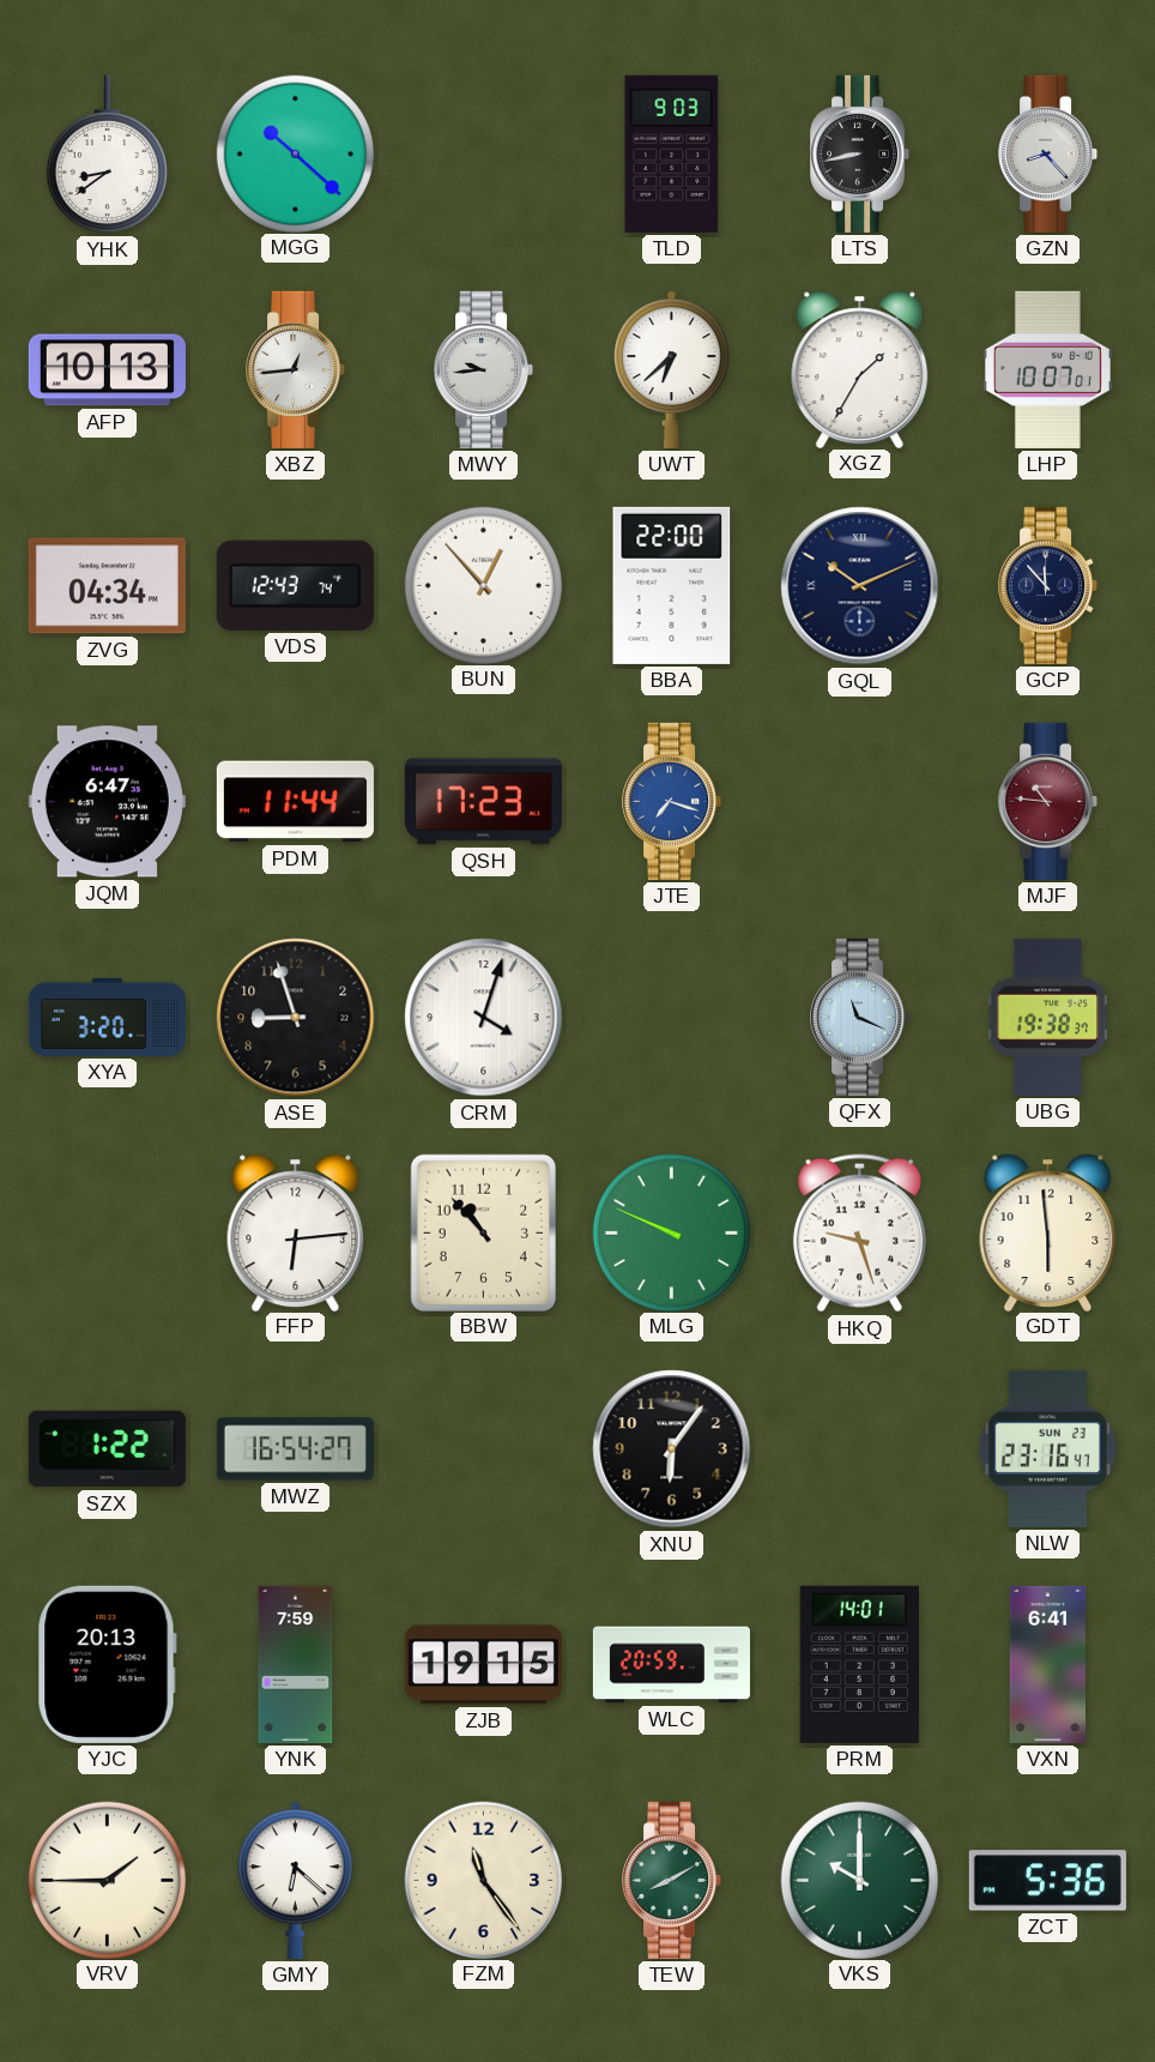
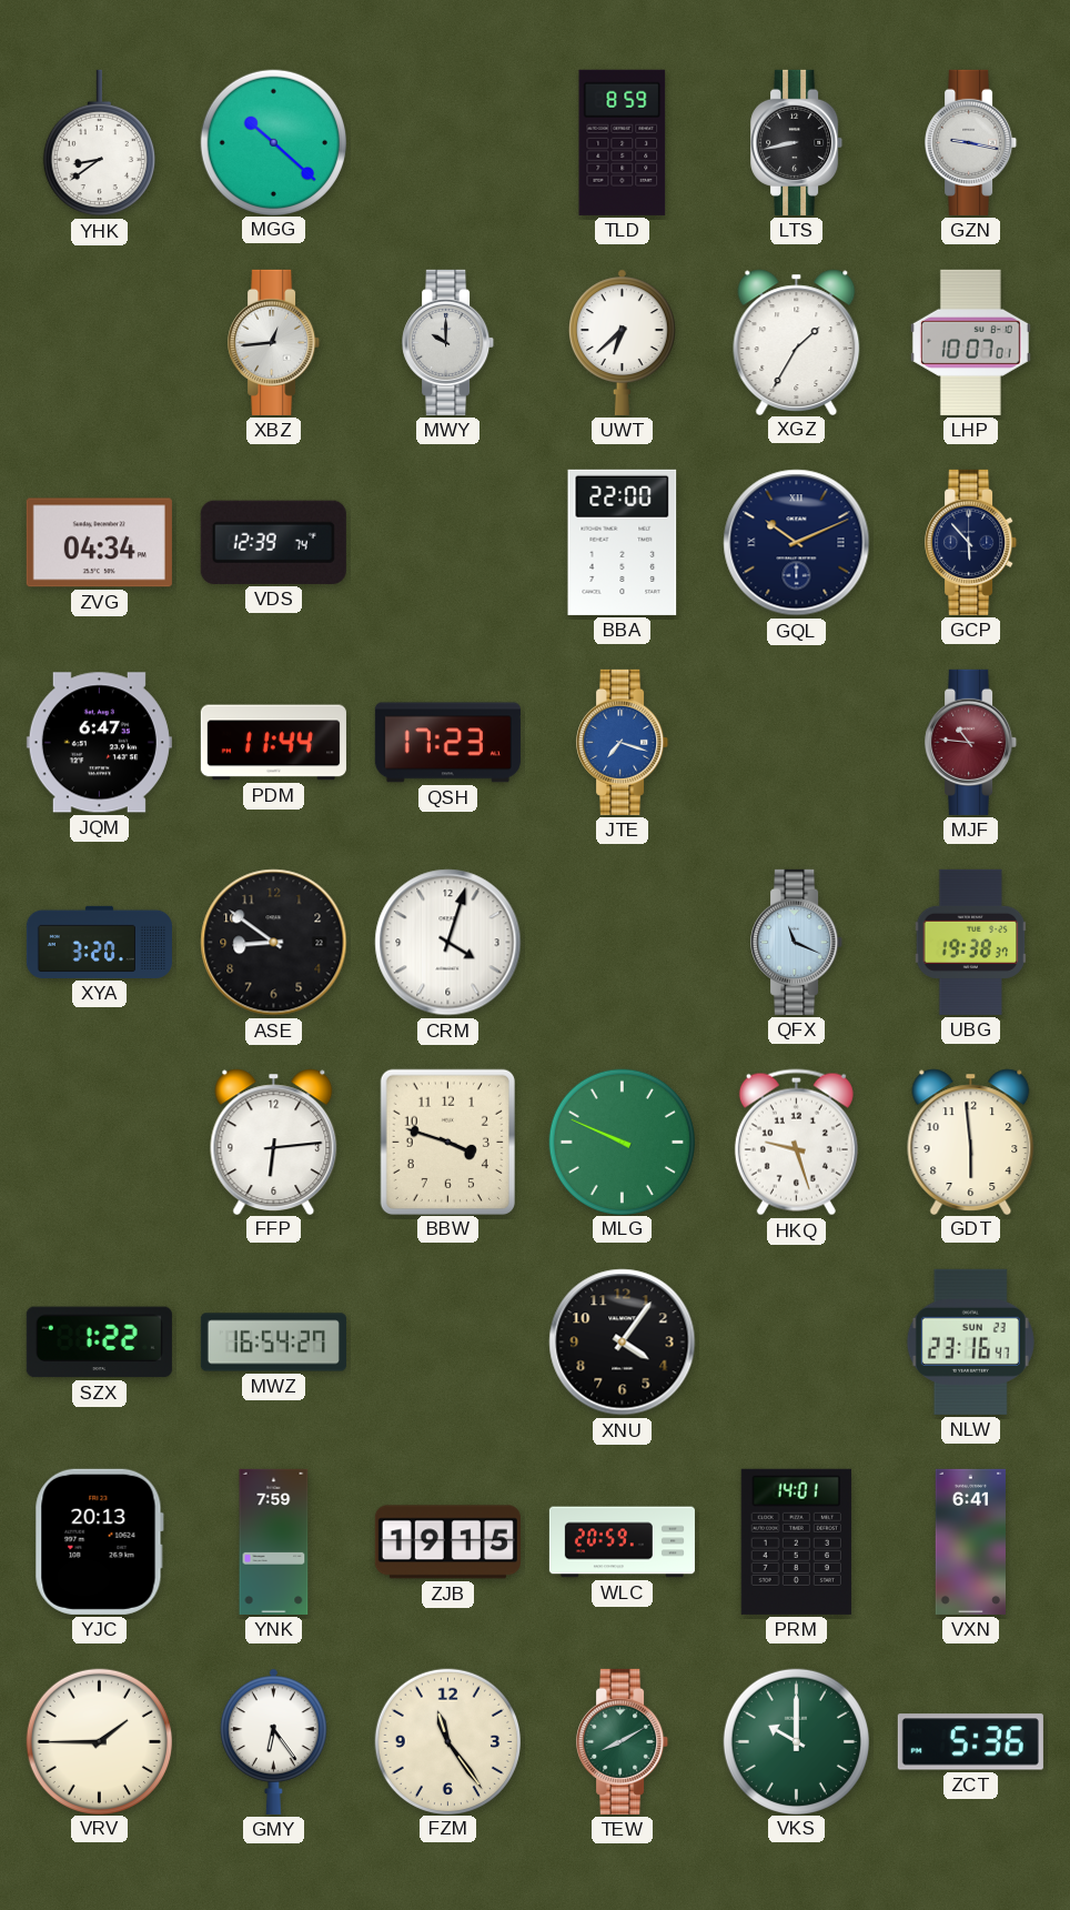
TLD: 9:03 -> 8:59 (623, 142)
GZN: 8:23 -> 9:17 (971, 142)
AFP: 10:13 -> none (107, 370)
MWY: 9:44 -> 10:00 (448, 342)
VDS: 12:43 -> 12:39 (273, 542)
BUN: 12:53 -> none (483, 585)
GCP: 11:53 -> 5:53 (971, 542)
ASE: 8:57 -> 8:51 (274, 943)
BBW: 10:53 -> 3:48 (447, 1142)
XNU: 6:06 -> 4:06 (623, 1343)
GMY: 6:22 -> 6:24 (274, 1741)
